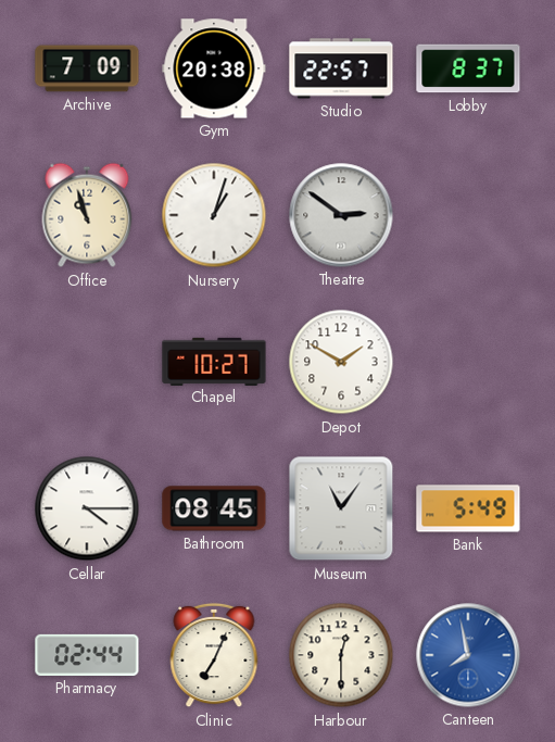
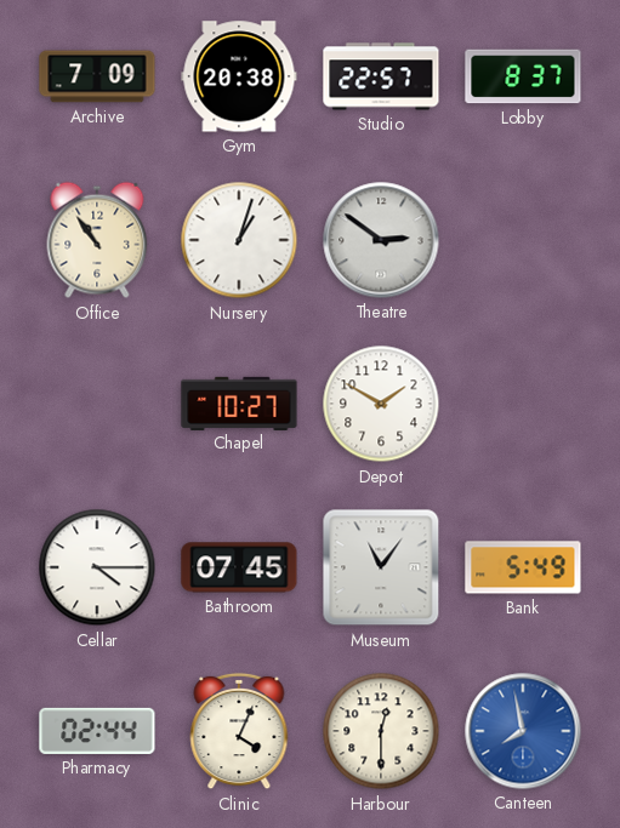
Office: 10:57 -> 10:54 (97, 240)
Bathroom: 08:45 -> 07:45 (239, 567)
Clinic: 7:04 -> 4:04 (239, 731)
